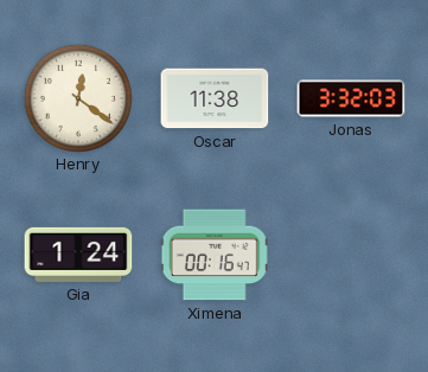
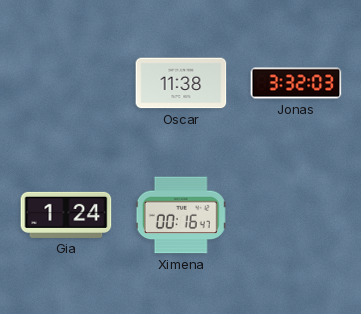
Henry: 12:21 -> none (77, 97)
